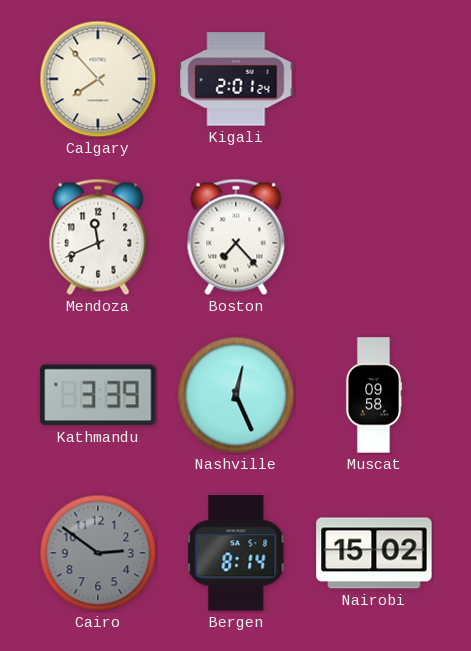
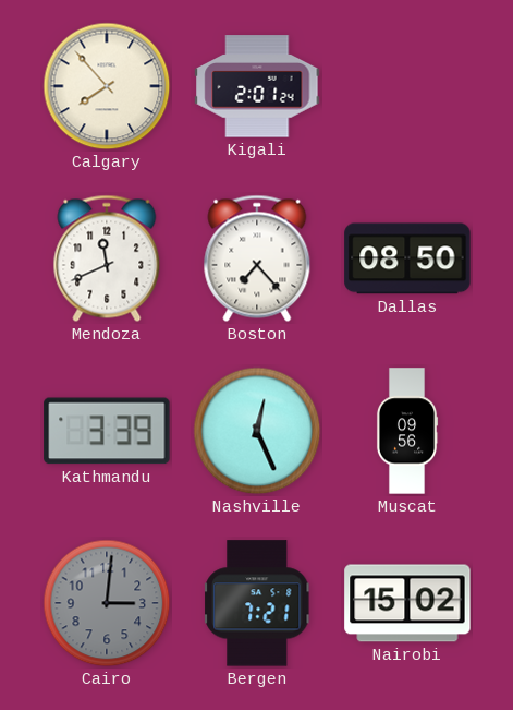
Dallas: none -> 08:50 (407, 258)
Muscat: 09:58 -> 09:56 (407, 431)
Cairo: 2:51 -> 3:01 (107, 603)
Bergen: 8:14 -> 7:21 (257, 603)
